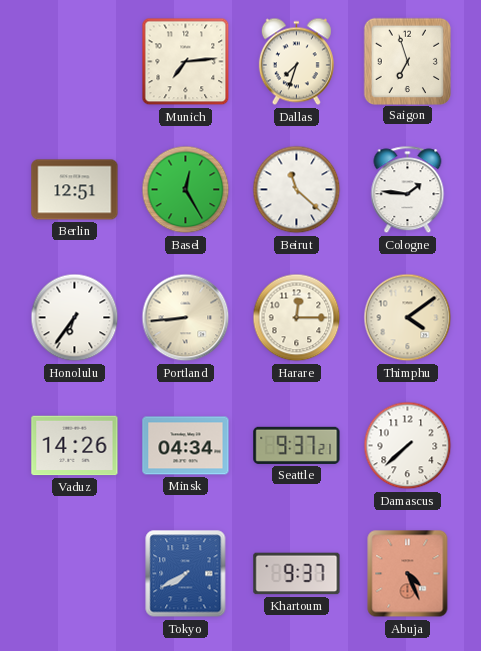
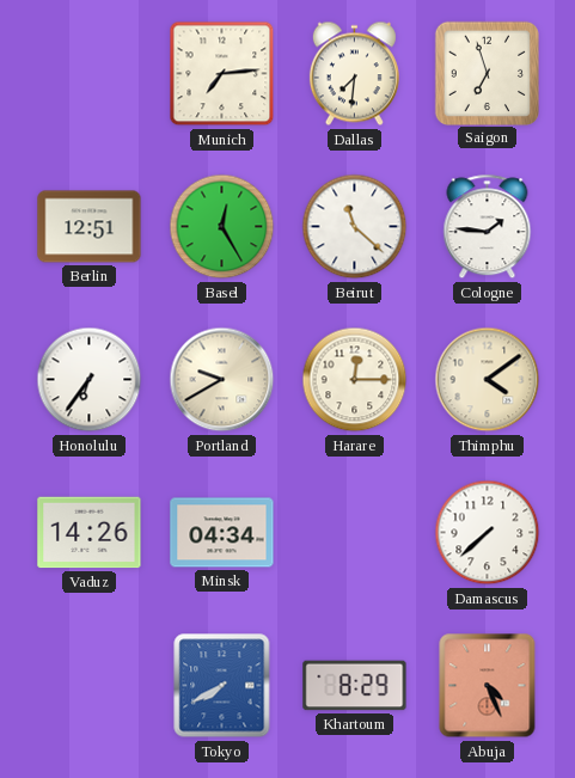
Dallas: 7:33 -> 7:31 (354, 74)
Portland: 8:44 -> 9:40 (222, 380)
Seattle: 9:37 -> none (297, 445)
Khartoum: 9:37 -> 8:29 (355, 686)
